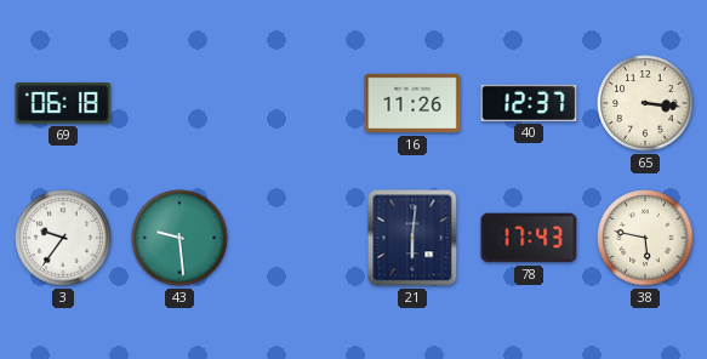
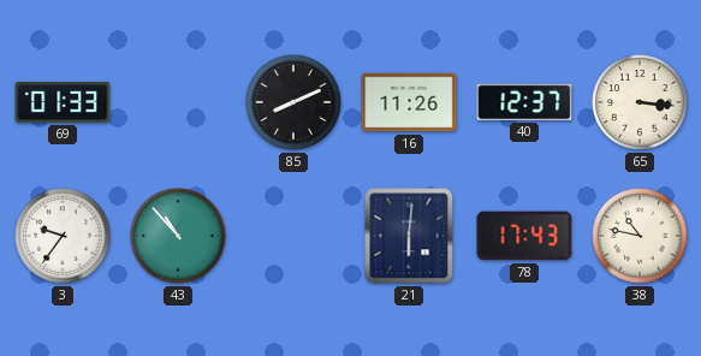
69: 06:18 -> 01:33 (63, 103)
85: none -> 8:11 (293, 102)
43: 9:29 -> 10:53 (178, 236)
38: 5:47 -> 10:47 (640, 236)
